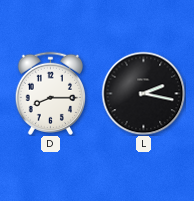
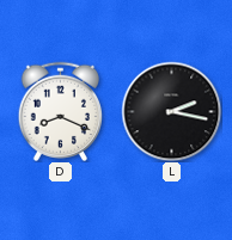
D: 8:15 -> 8:19 (60, 111)
